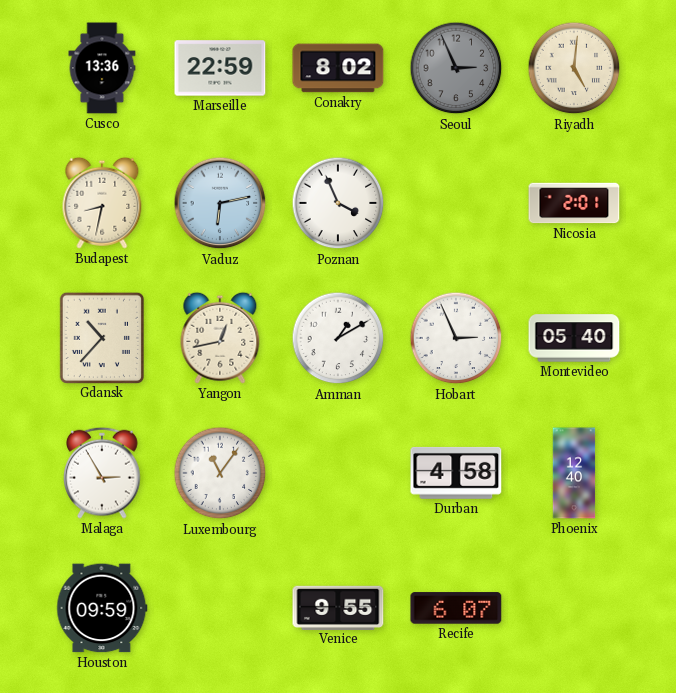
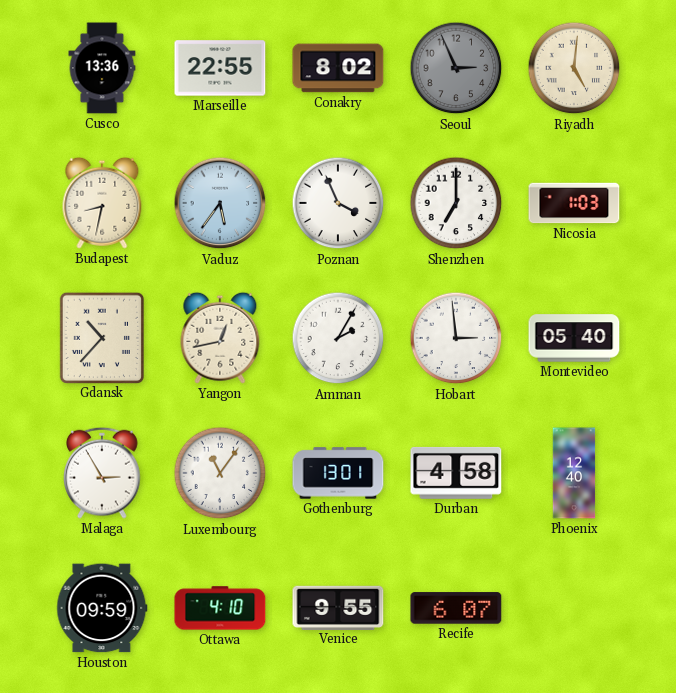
Marseille: 22:59 -> 22:55 (220, 68)
Vaduz: 6:13 -> 5:36 (220, 203)
Shenzhen: none -> 7:00 (456, 203)
Nicosia: 2:01 -> 1:03 (574, 203)
Amman: 1:10 -> 2:05 (338, 338)
Hobart: 2:56 -> 2:59 (456, 338)
Gothenburg: none -> 13:01 (338, 473)
Ottawa: none -> 4:10 (220, 608)
